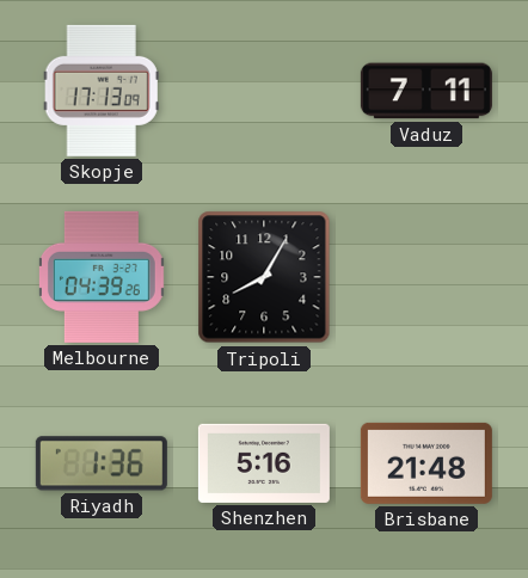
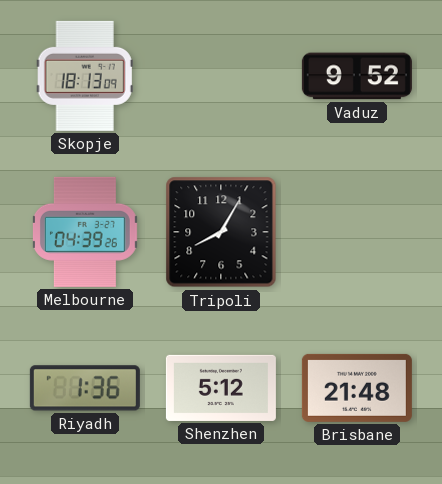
Skopje: 17:13 -> 18:13 (85, 76)
Vaduz: 7:11 -> 9:52 (357, 76)
Shenzhen: 5:16 -> 5:12 (221, 388)
